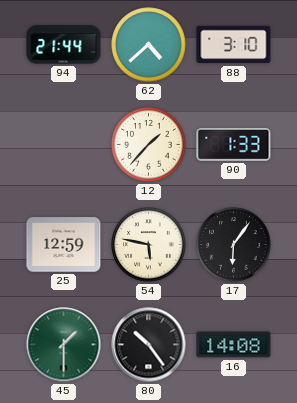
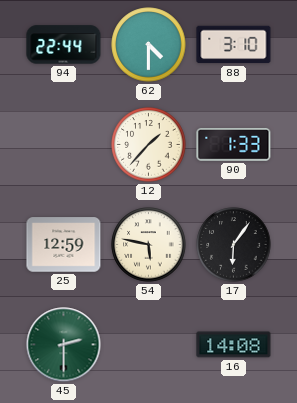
94: 21:44 -> 22:44 (64, 45)
62: 4:38 -> 4:30 (149, 45)
45: 1:30 -> 2:30 (64, 345)
80: 10:24 -> none (149, 345)
